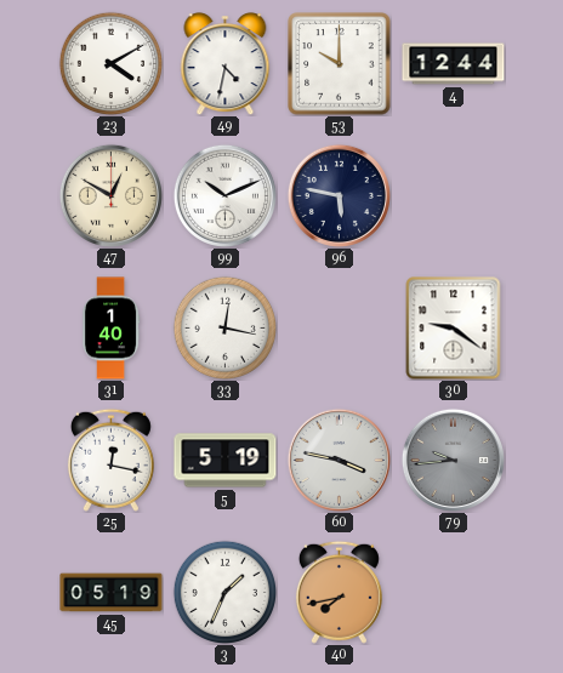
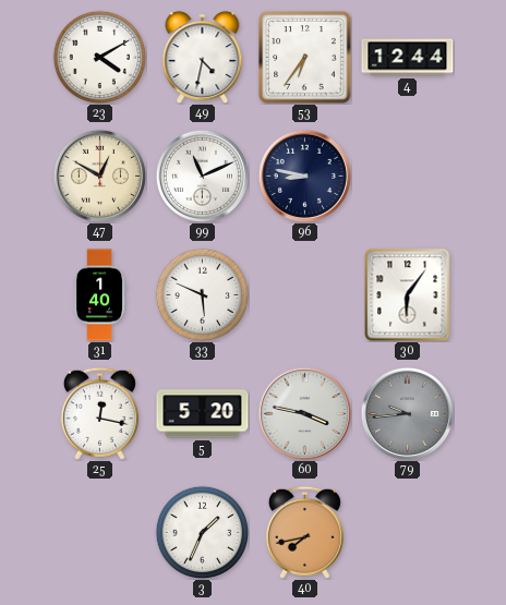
53: 10:00 -> 6:36 (305, 58)
99: 10:11 -> 11:11 (202, 176)
96: 5:47 -> 8:47 (304, 176)
33: 12:17 -> 5:49 (202, 294)
30: 9:21 -> 6:06 (408, 295)
5: 5:19 -> 5:20 (203, 414)
45: 05:19 -> none (112, 593)
